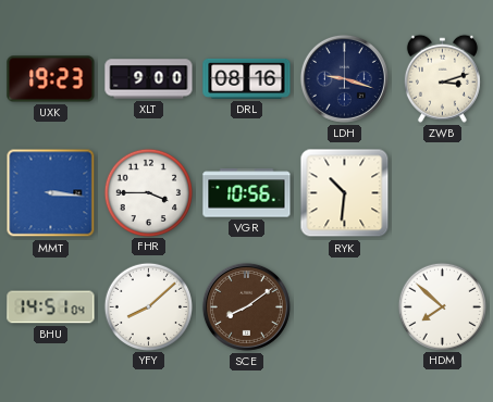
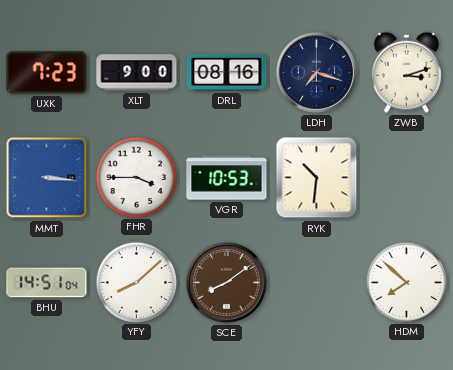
UXK: 19:23 -> 7:23 (47, 73)
LDH: 9:18 -> 7:18 (316, 72)
VGR: 10:56 -> 10:53 (227, 178)
